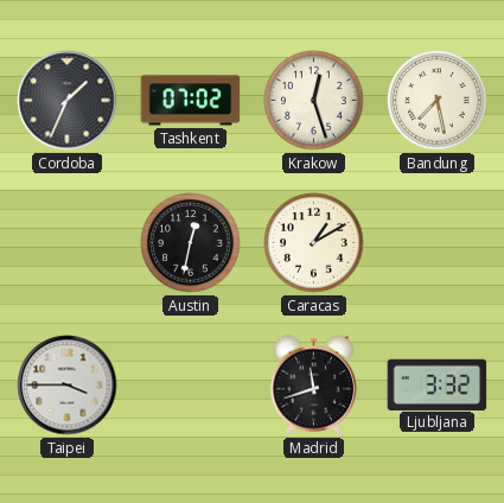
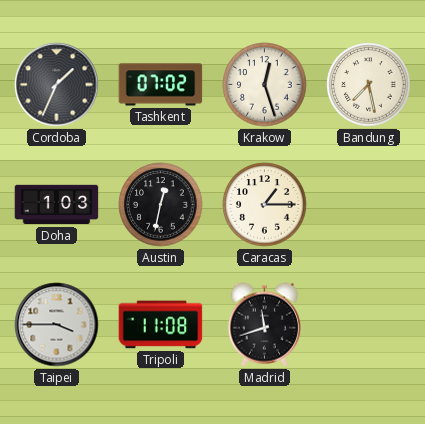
Doha: none -> 1:03 (57, 205)
Caracas: 1:10 -> 1:15 (265, 205)
Tripoli: none -> 11:08 (161, 325)
Ljubljana: 3:32 -> none (438, 384)
